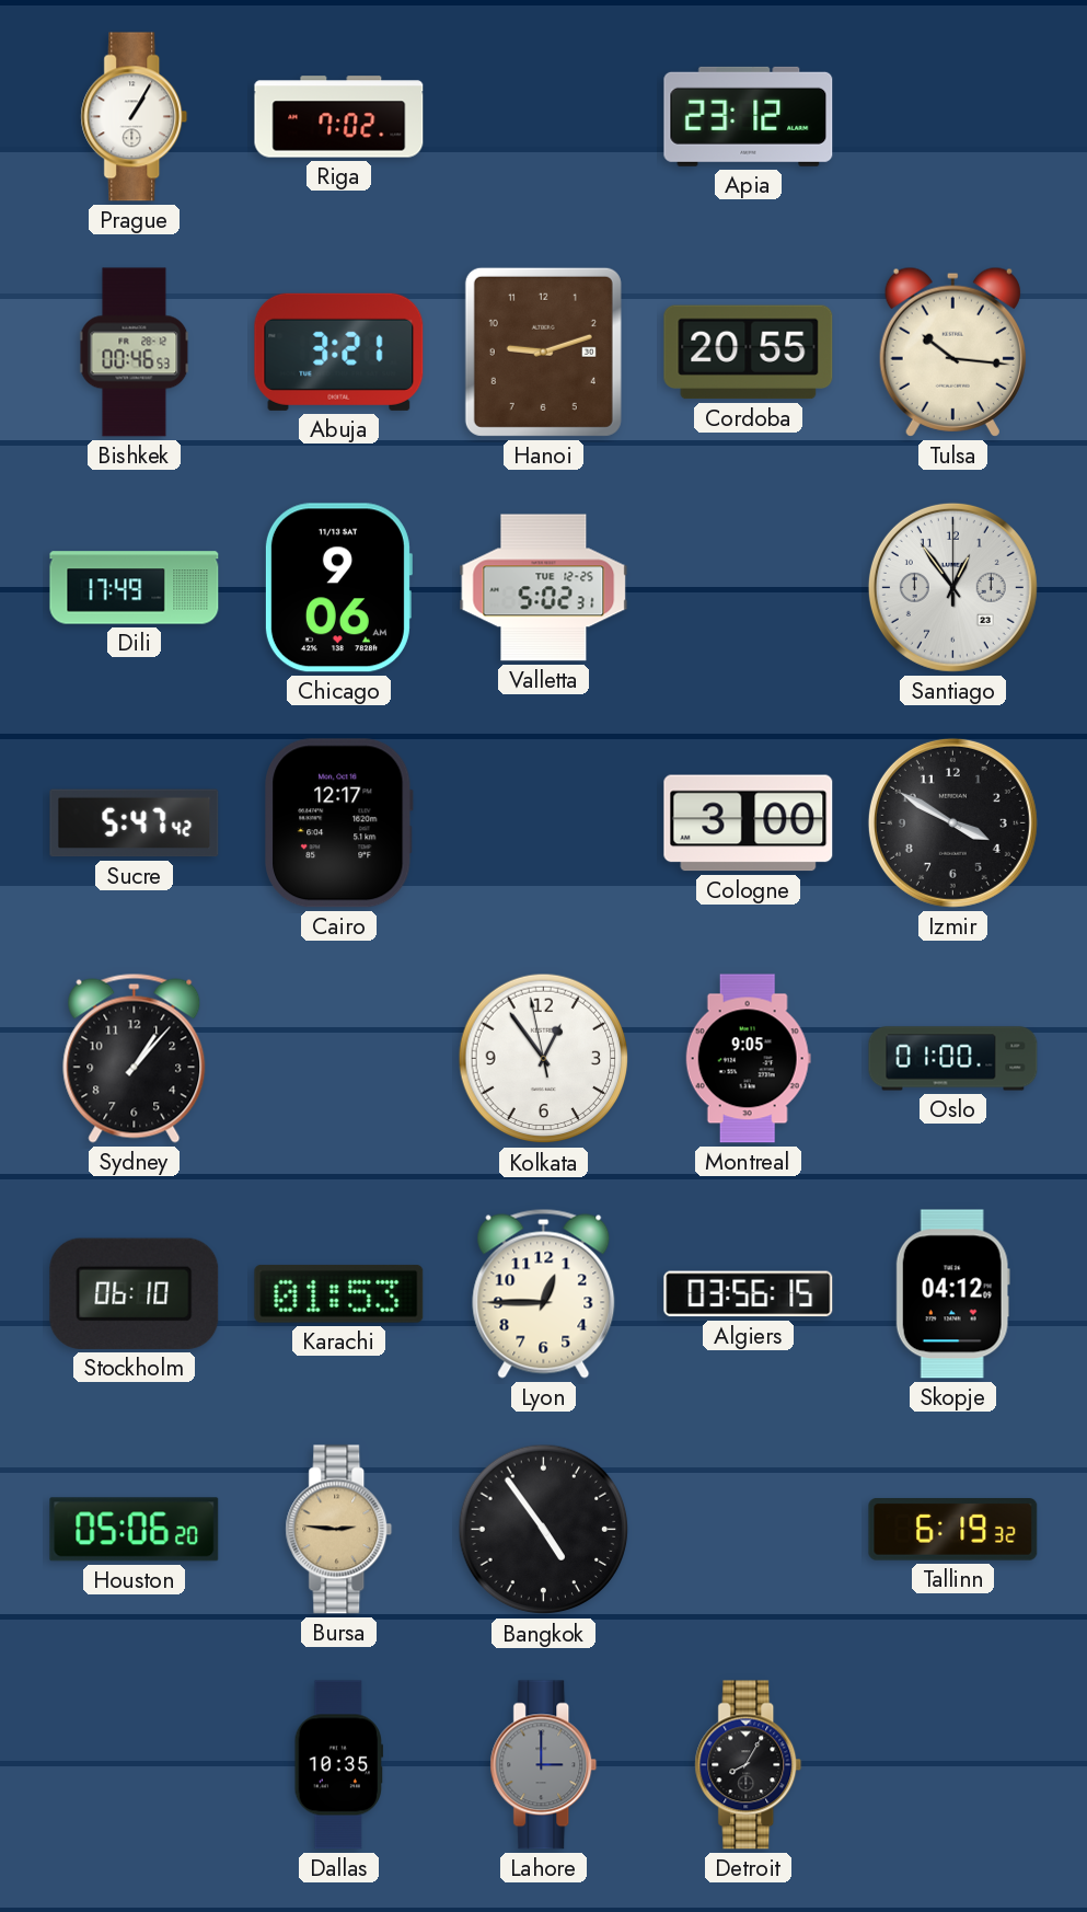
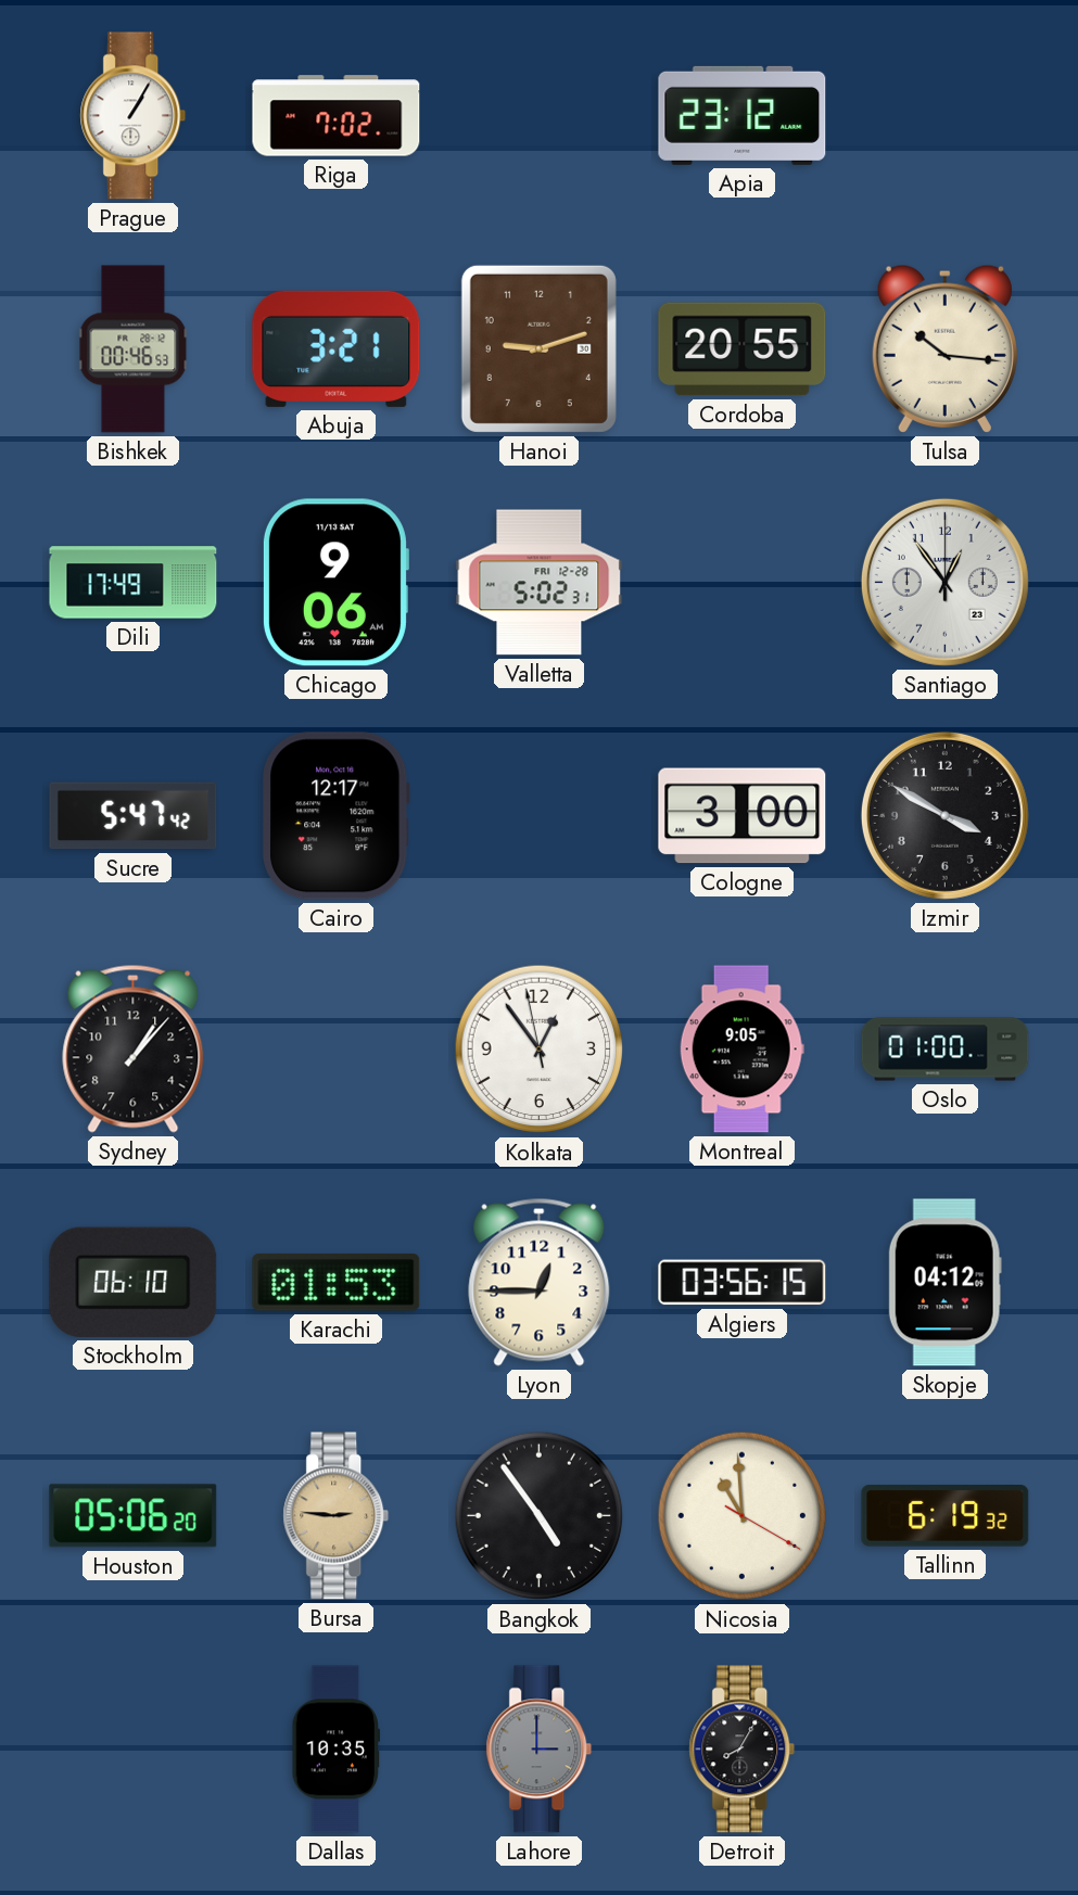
Valletta date: TUE 12-25 -> FRI 12-28 (540, 583)
Nicosia: none -> 10:59 (743, 1516)
